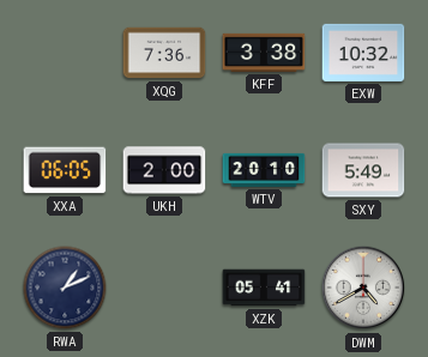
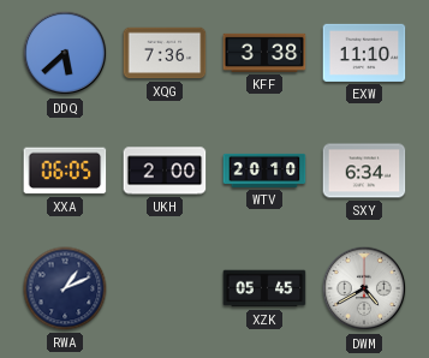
DDQ: none -> 5:38 (65, 53)
EXW: 10:32 -> 11:10 (364, 53)
SXY: 5:49 -> 6:34 (364, 171)
XZK: 05:41 -> 05:45 (264, 288)
